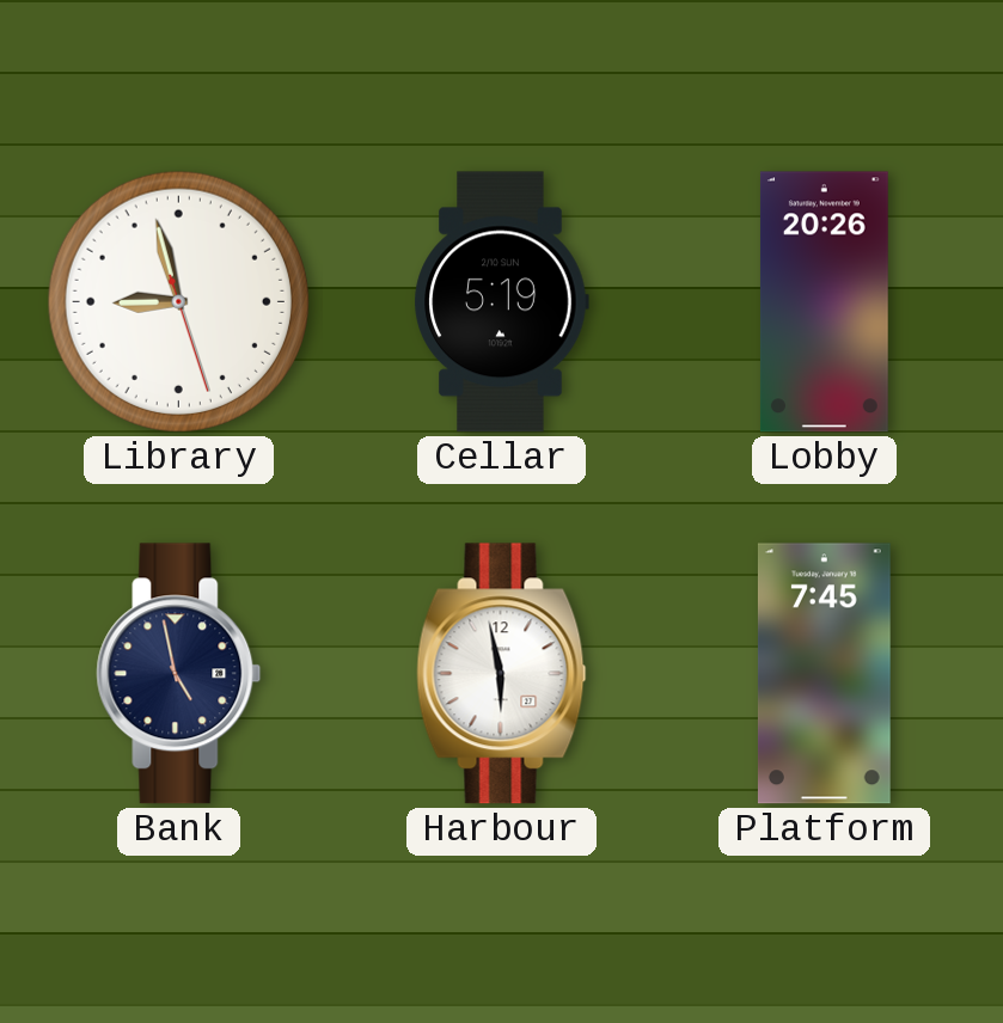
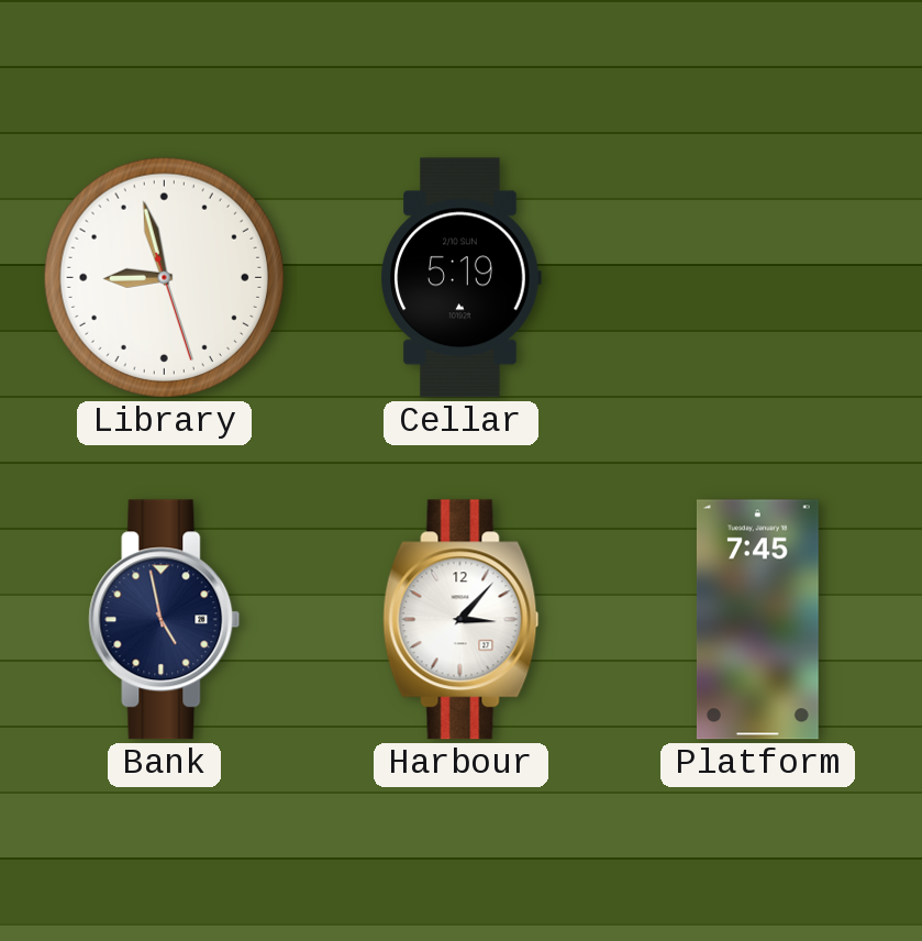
Lobby: 20:26 -> none (824, 302)
Harbour: 5:58 -> 3:07 (462, 620)
